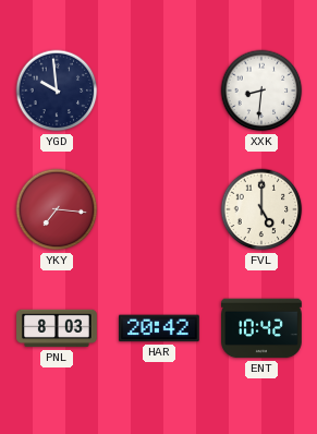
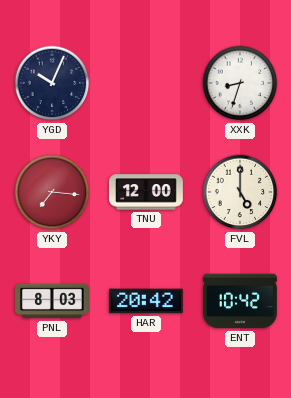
YGD: 9:59 -> 10:04 (52, 83)
XXK: 8:31 -> 8:33 (240, 83)
TNU: none -> 12:00 (146, 192)
